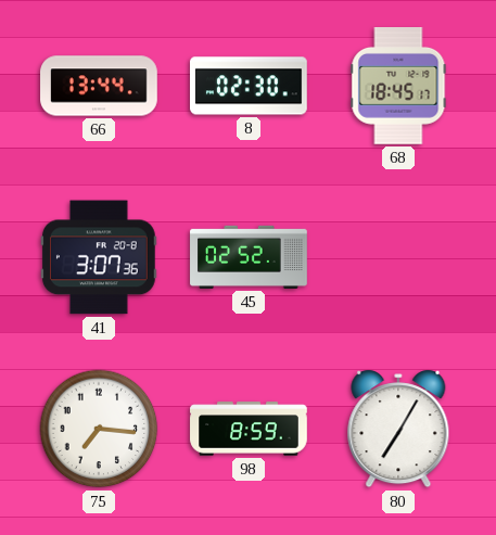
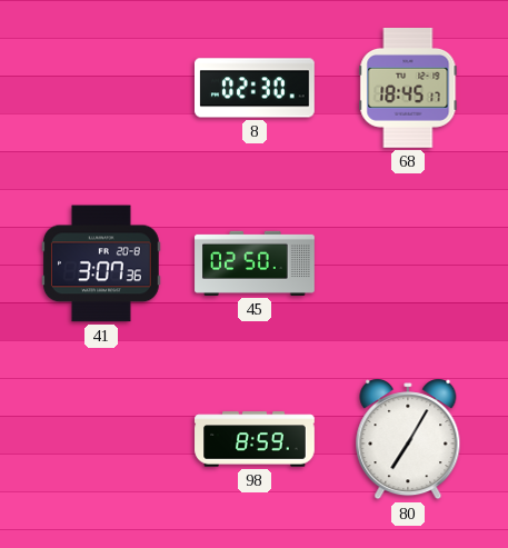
66: 13:44 -> none (99, 86)
45: 02:52 -> 02:50 (255, 263)
75: 7:16 -> none (99, 429)
